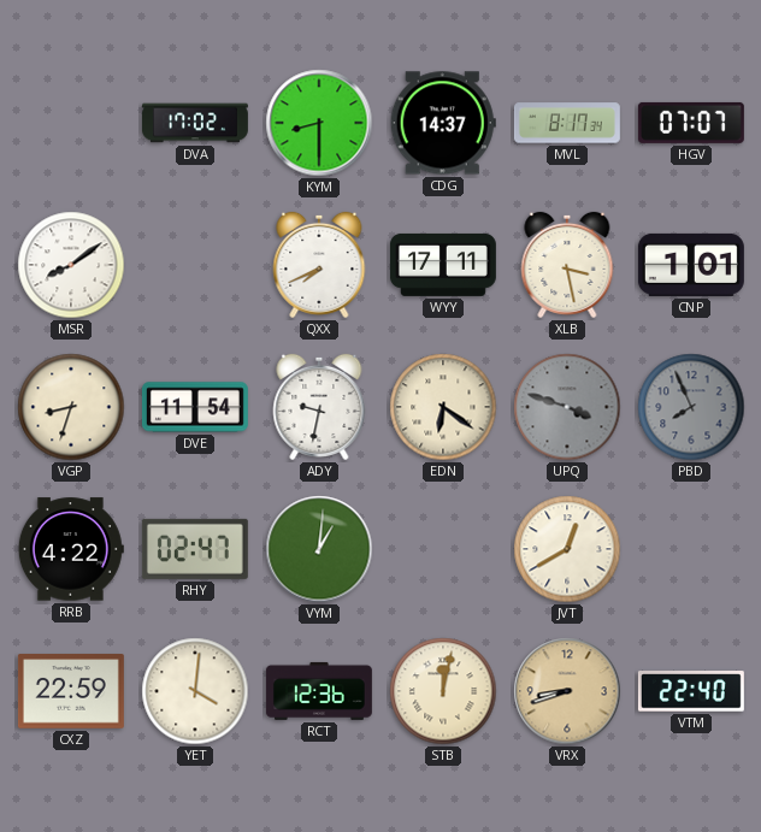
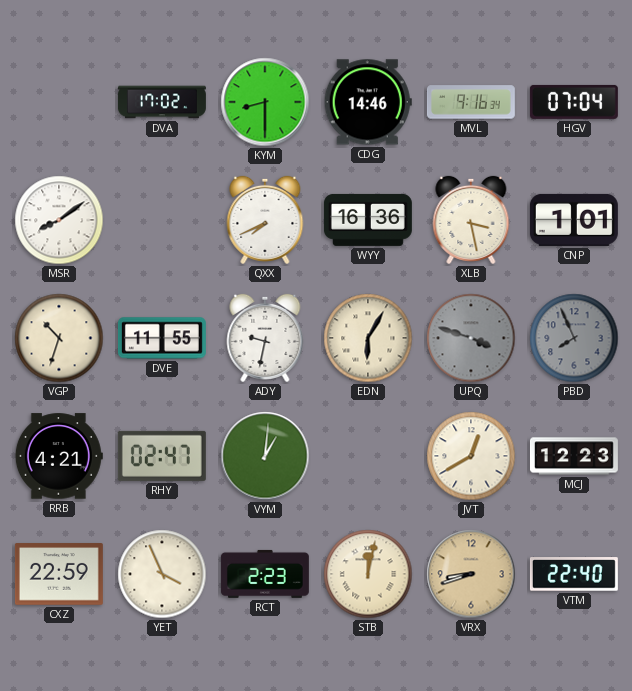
CDG: 14:37 -> 14:46 (368, 102)
MVL: 8:17 -> 9:16 (471, 102)
HGV: 07:07 -> 07:04 (574, 102)
WYY: 17:11 -> 16:36 (368, 220)
VGP: 8:33 -> 10:33 (59, 338)
DVE: 11:54 -> 11:55 (162, 338)
EDN: 6:21 -> 6:05 (368, 338)
RRB: 4:22 -> 4:21 (59, 456)
MCJ: none -> 12:23 (574, 456)
YET: 4:01 -> 3:56 (162, 574)
RCT: 12:36 -> 2:23 (265, 574)
